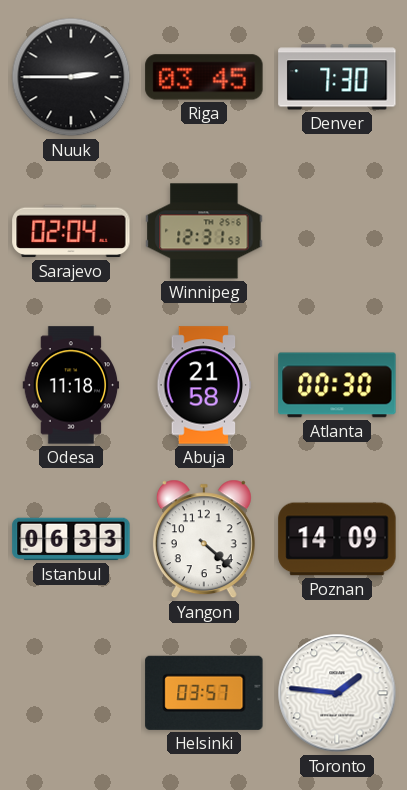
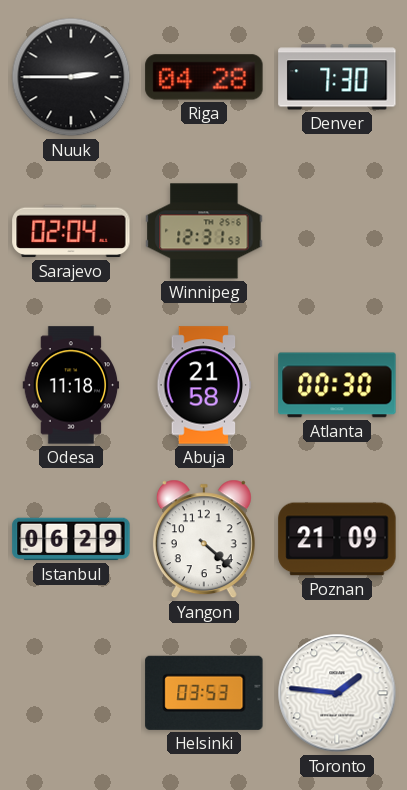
Riga: 03:45 -> 04:28 (204, 77)
Istanbul: 06:33 -> 06:29 (71, 539)
Poznan: 14:09 -> 21:09 (337, 539)
Helsinki: 03:57 -> 03:53 (204, 693)
